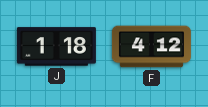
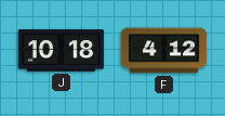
J: 1:18 -> 10:18 (61, 51)
